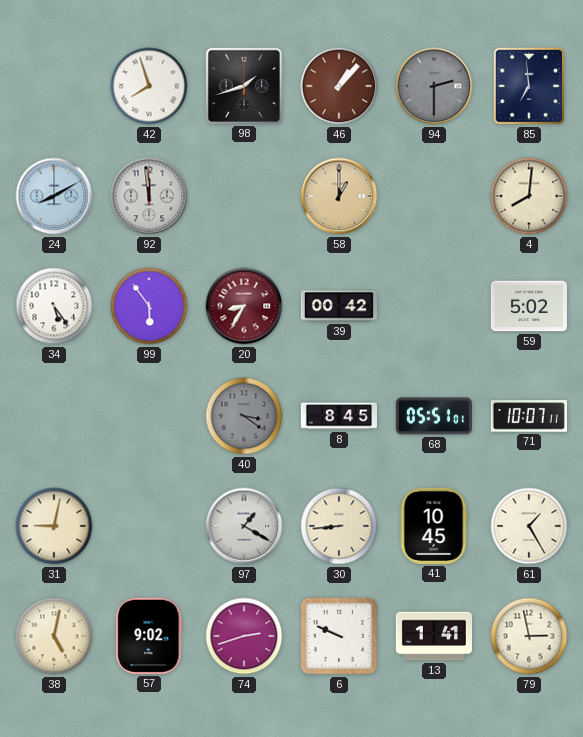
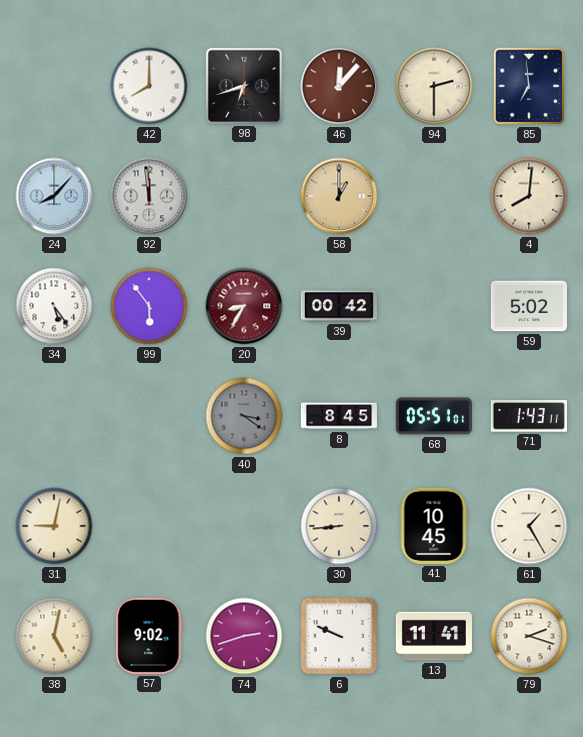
42: 7:57 -> 8:00 (149, 86)
98: 1:42 -> 6:42 (244, 86)
46: 1:07 -> 12:07 (339, 86)
94 dial: grey -> cream (434, 86)
24: 8:10 -> 8:07 (54, 196)
71: 10:07 -> 1:43 (529, 416)
97: 1:20 -> none (244, 526)
13: 1:41 -> 11:41 (434, 636)
79: 2:58 -> 2:18 (529, 636)
